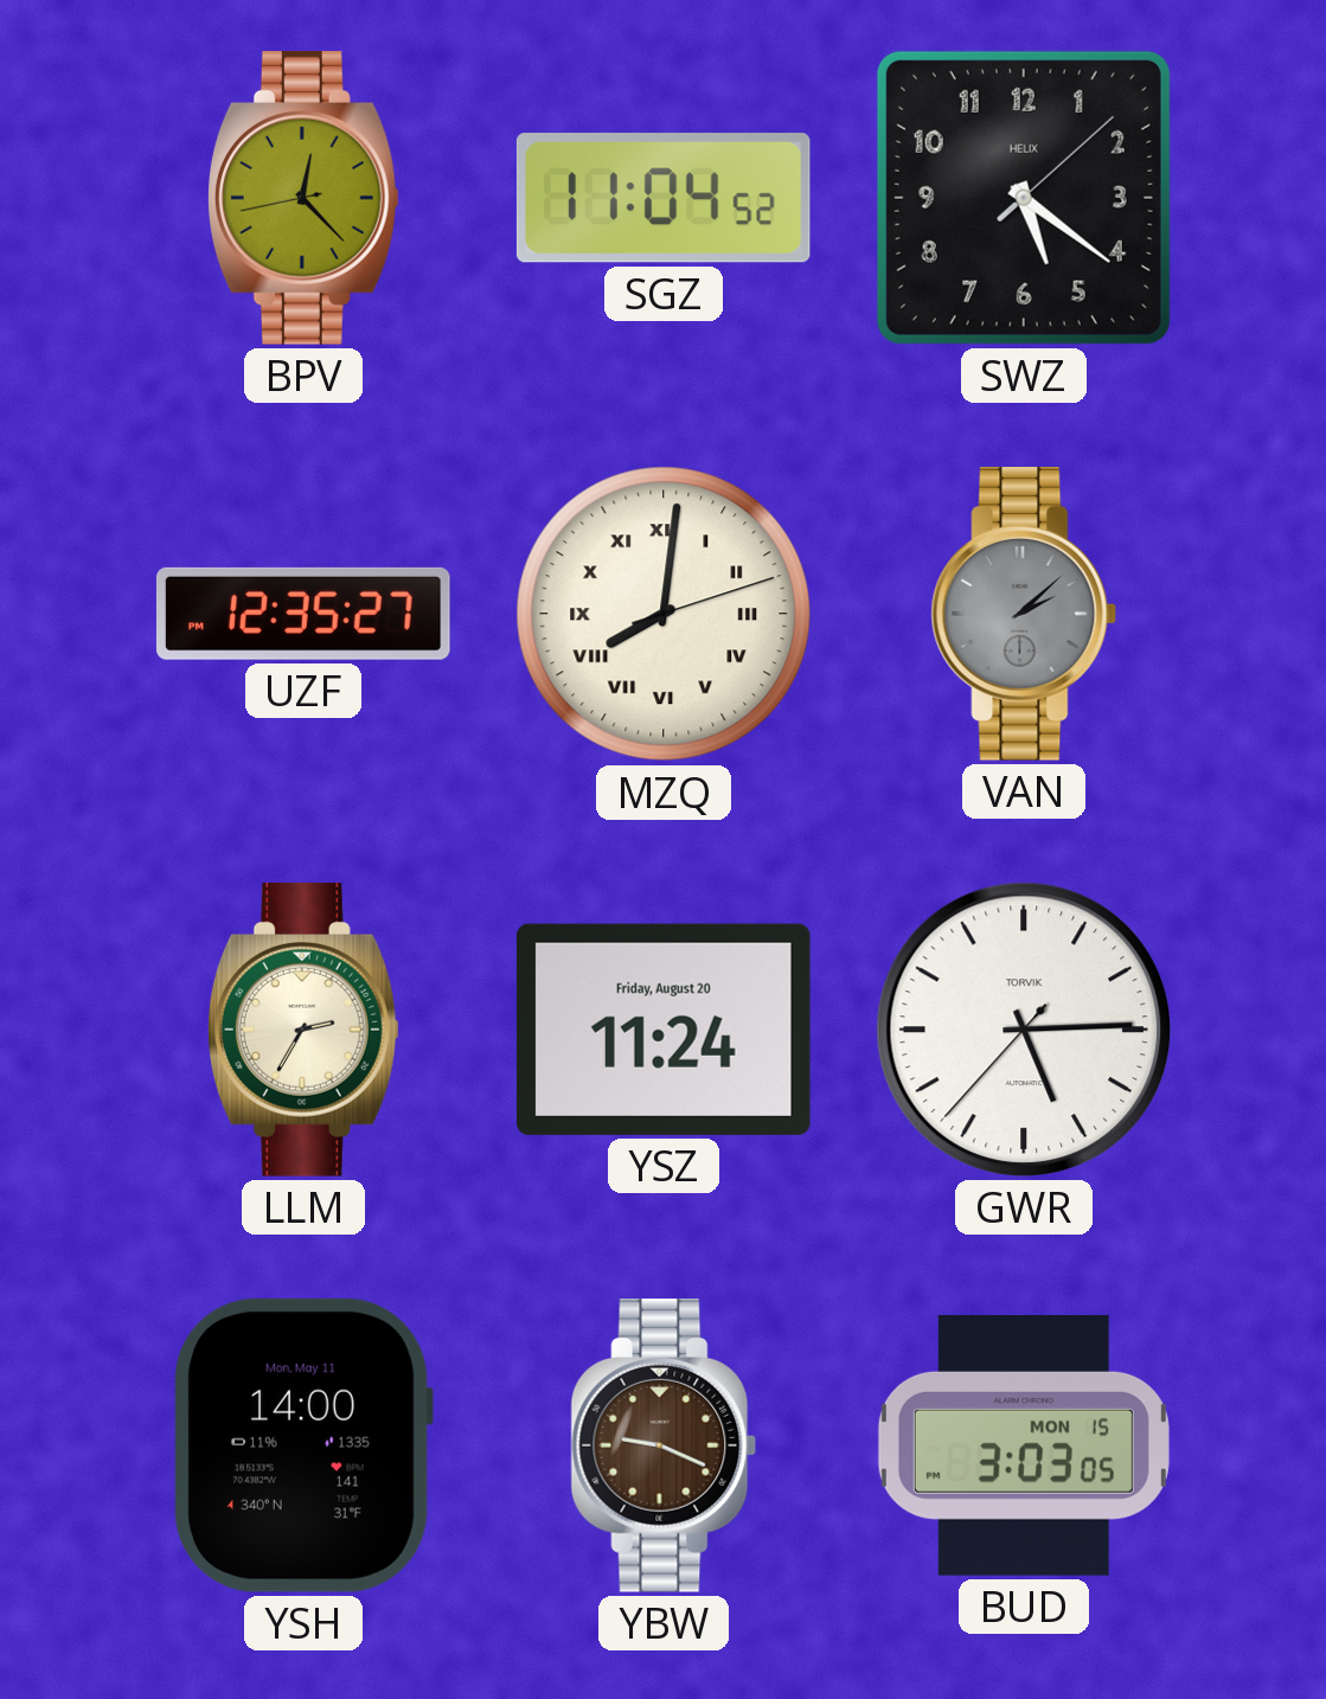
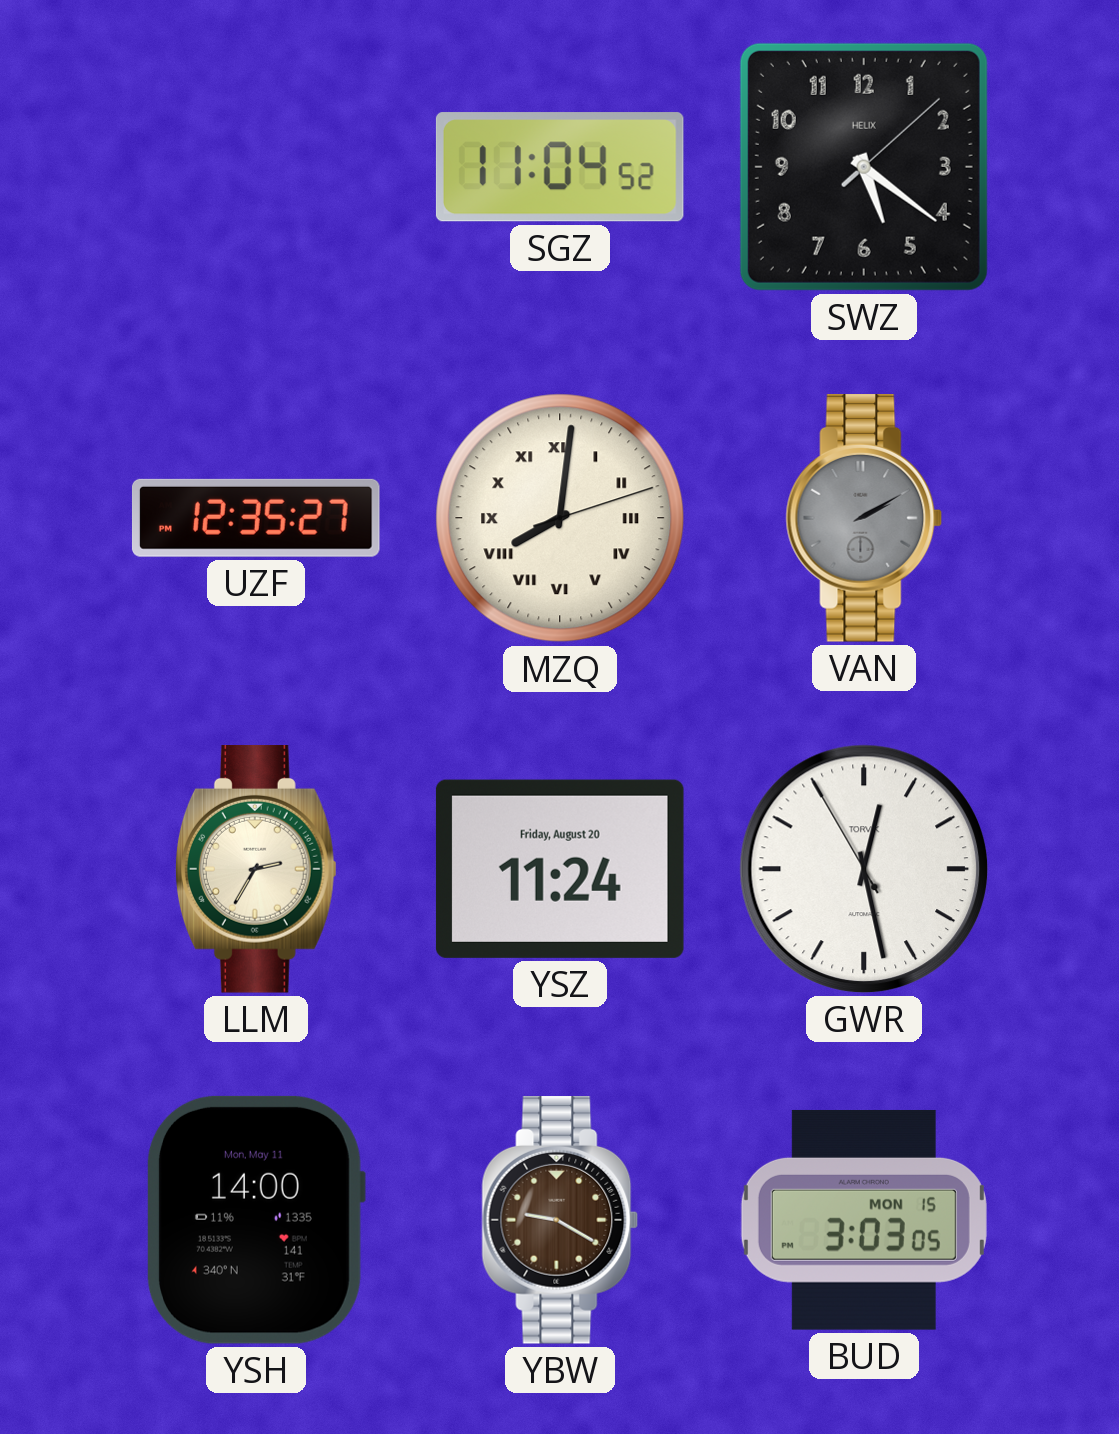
BPV: 12:22 -> none (303, 199)
VAN: 2:08 -> 2:10 (864, 519)
GWR: 5:14 -> 12:27 (864, 869)
YBW: 9:19 -> 9:20 (560, 1221)
